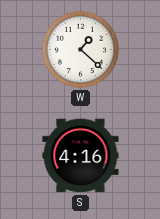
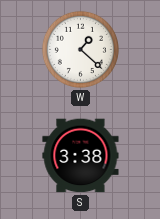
S: 4:16 -> 3:38 (81, 156)
